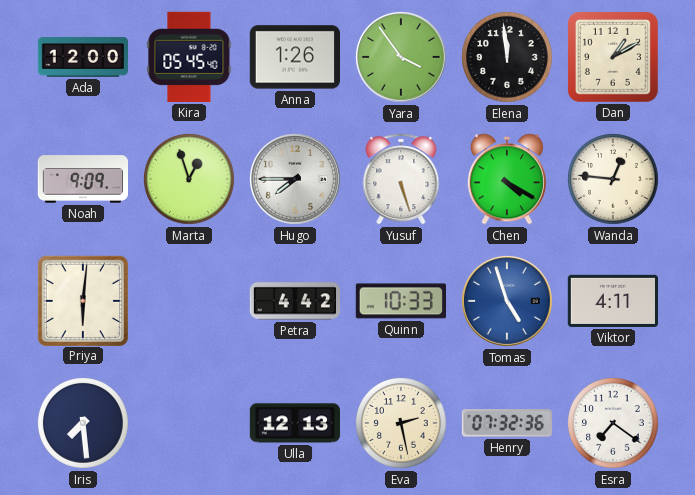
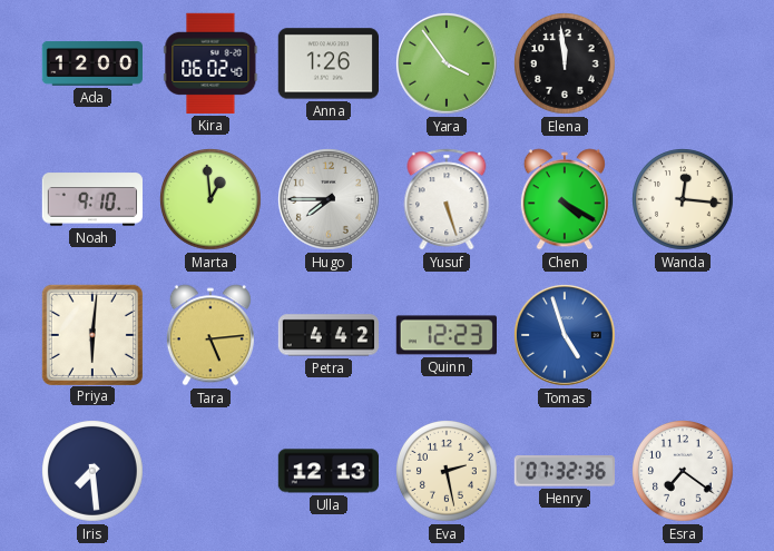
Kira: 05:45 -> 06:02 (210, 63)
Dan: 1:10 -> none (613, 57)
Noah: 9:09 -> 9:10 (91, 199)
Marta: 12:57 -> 12:59 (212, 200)
Wanda: 12:46 -> 12:16 (684, 200)
Tara: none -> 5:14 (210, 335)
Quinn: 10:33 -> 12:23 (445, 335)
Viktor: 4:11 -> none (612, 301)
